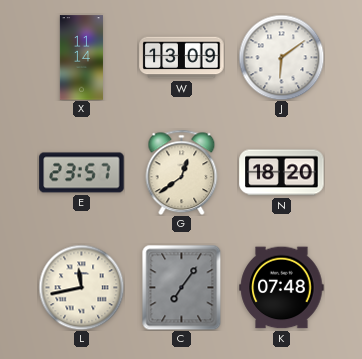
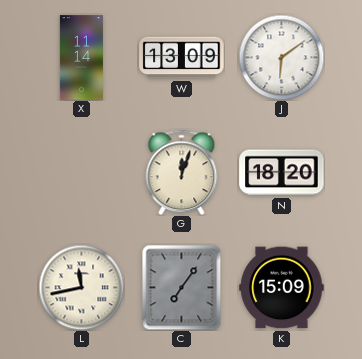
E: 23:57 -> none (82, 173)
G: 12:39 -> 12:03 (182, 172)
K: 07:48 -> 15:09 (282, 288)
